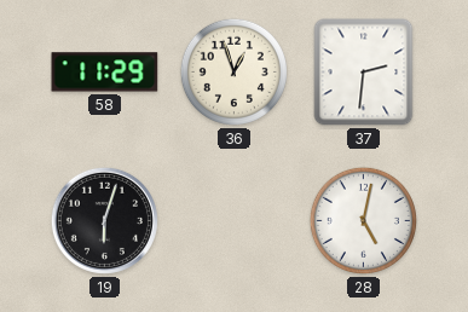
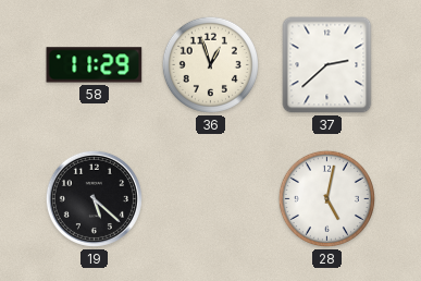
37: 2:31 -> 2:38 (327, 65)
19: 6:03 -> 5:22 (94, 198)
